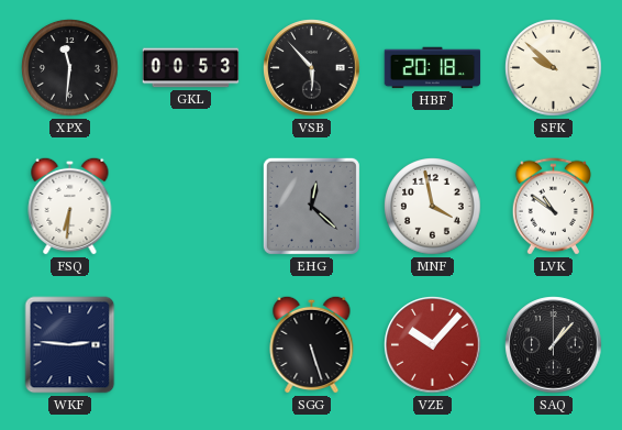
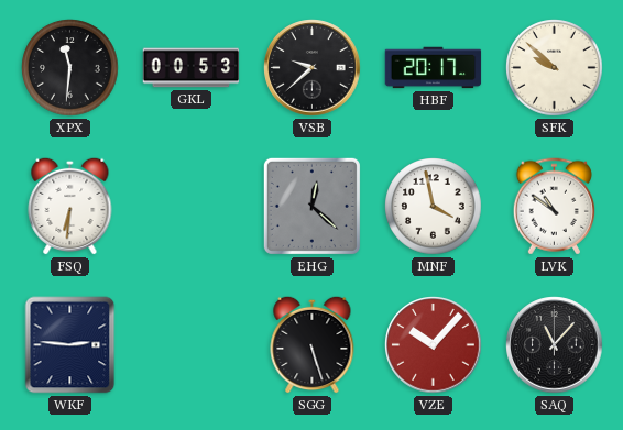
VSB: 5:53 -> 9:38 (313, 68)
HBF: 20:18 -> 20:17 (434, 68)
SAQ: 1:07 -> 11:07 (555, 345)
